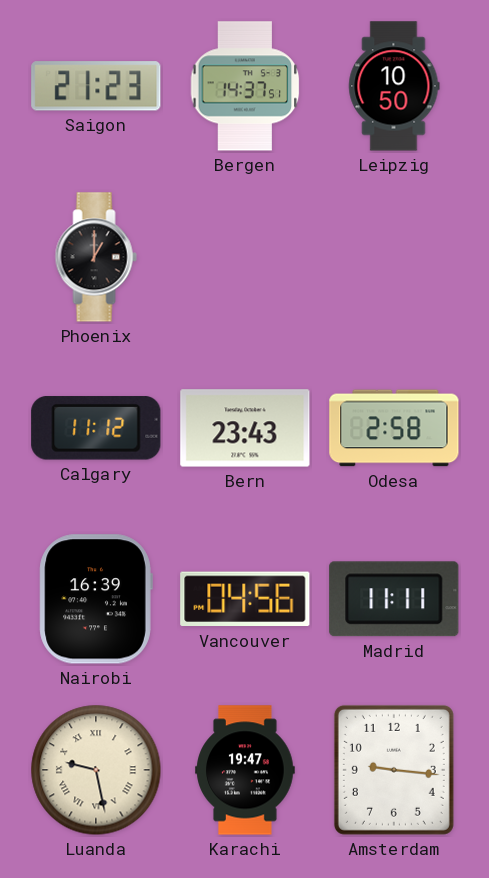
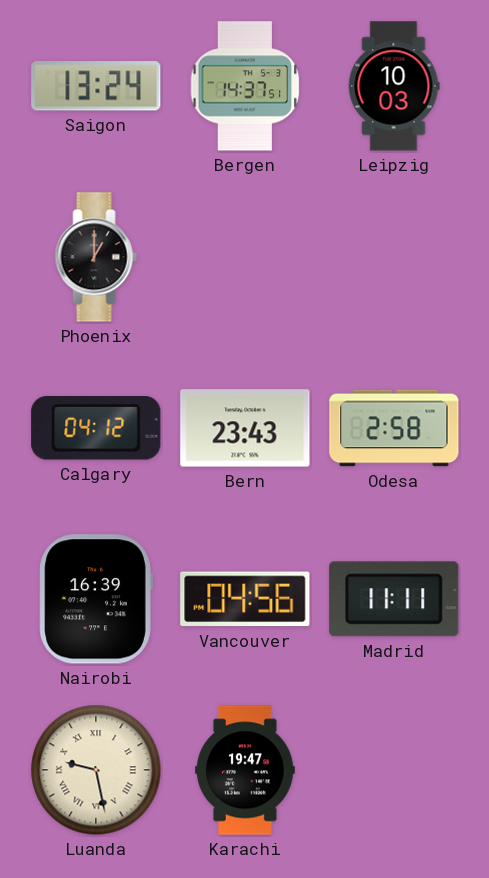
Saigon: 21:23 -> 13:24 (96, 86)
Leipzig: 10:50 -> 10:03 (394, 86)
Calgary: 11:12 -> 04:12 (96, 428)
Amsterdam: 9:16 -> none (394, 770)
